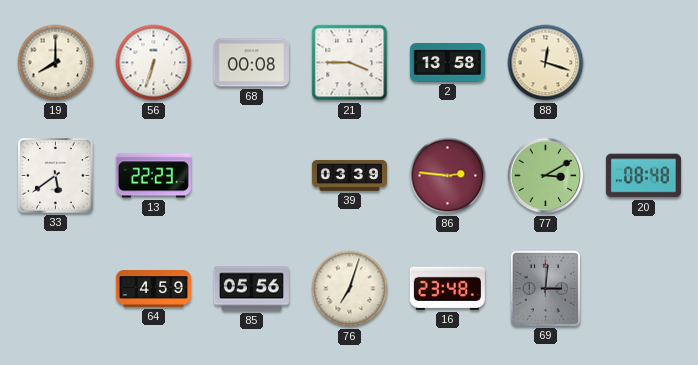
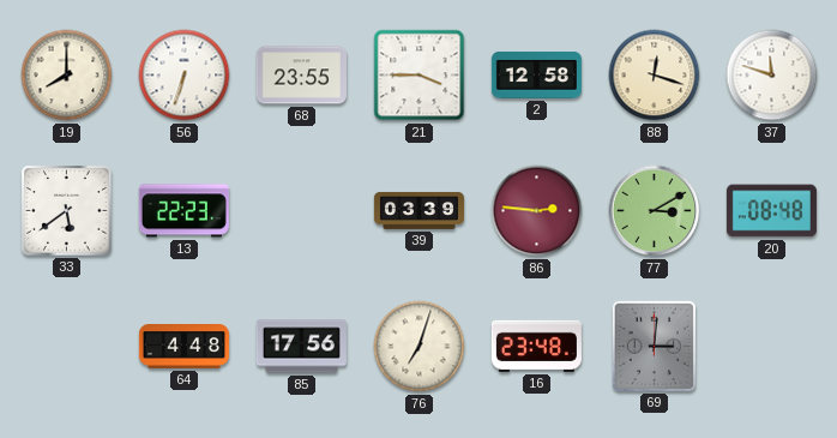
68: 00:08 -> 23:55 (301, 76)
2: 13:58 -> 12:58 (536, 74)
37: none -> 11:48 (772, 76)
64: 4:59 -> 4:48 (183, 347)
85: 05:56 -> 17:56 (301, 347)
